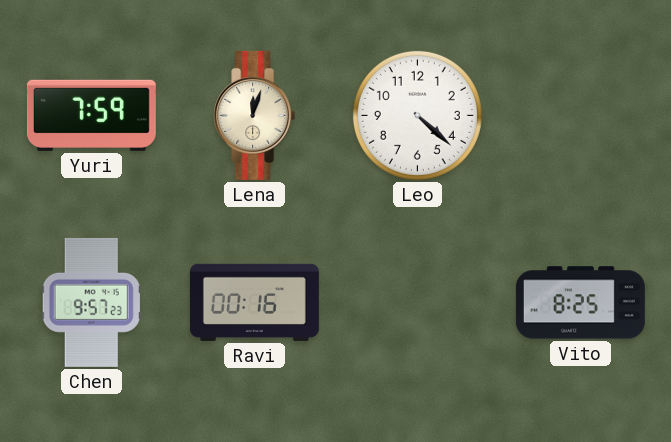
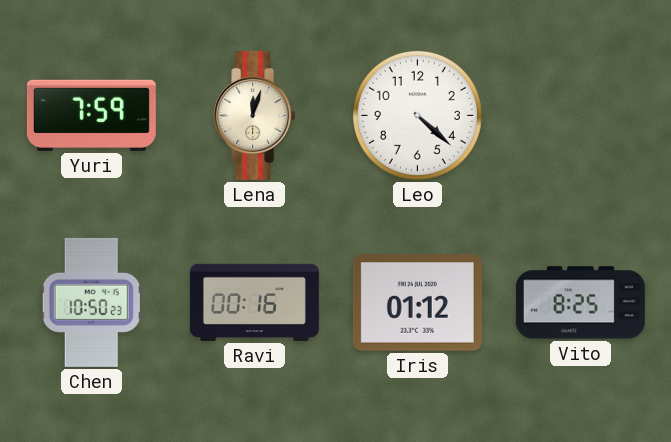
Chen: 9:57 -> 10:50 (91, 302)
Iris: none -> 01:12 (417, 303)
